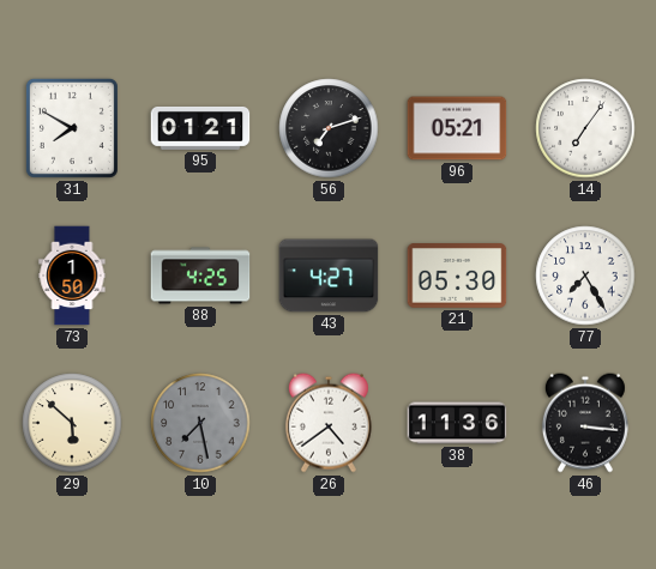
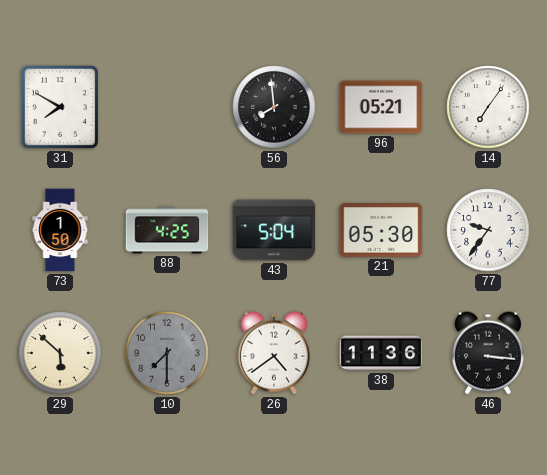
95: 01:21 -> none (200, 128)
56: 7:12 -> 7:59 (274, 107)
43: 4:27 -> 5:04 (274, 230)
77: 7:25 -> 9:36 (488, 230)
10: 7:28 -> 7:30 (167, 353)
